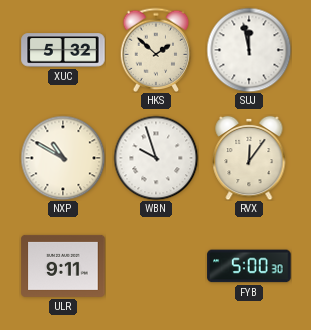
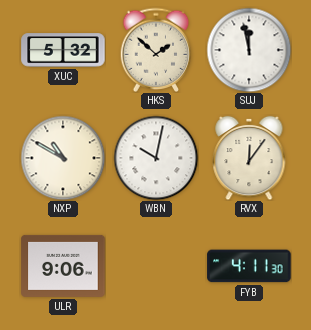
WBN: 9:57 -> 10:02 (156, 158)
ULR: 9:11 -> 9:06 (63, 266)
FYB: 5:00 -> 4:11 (249, 266)
